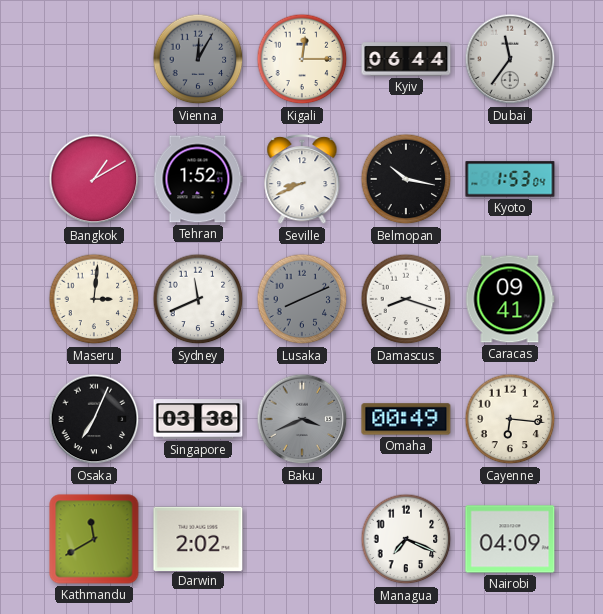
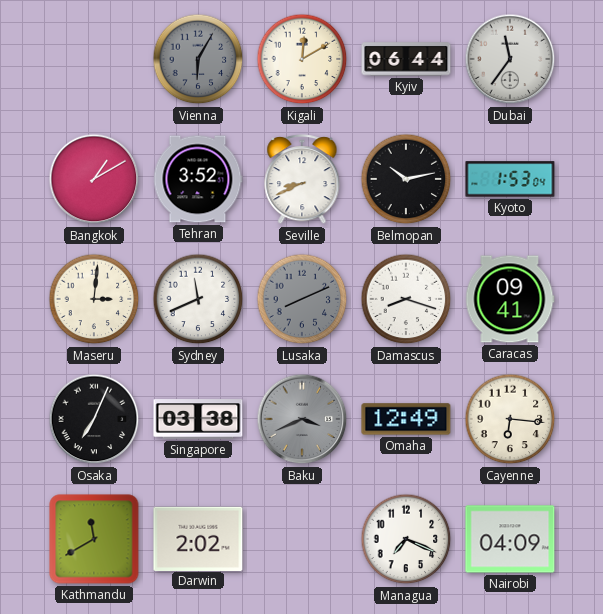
Vienna: 12:05 -> 6:05 (198, 59)
Kigali: 12:15 -> 12:10 (302, 59)
Tehran: 1:52 -> 3:52 (198, 179)
Belmopan: 10:17 -> 10:13 (406, 179)
Omaha: 00:49 -> 12:49 (406, 419)
